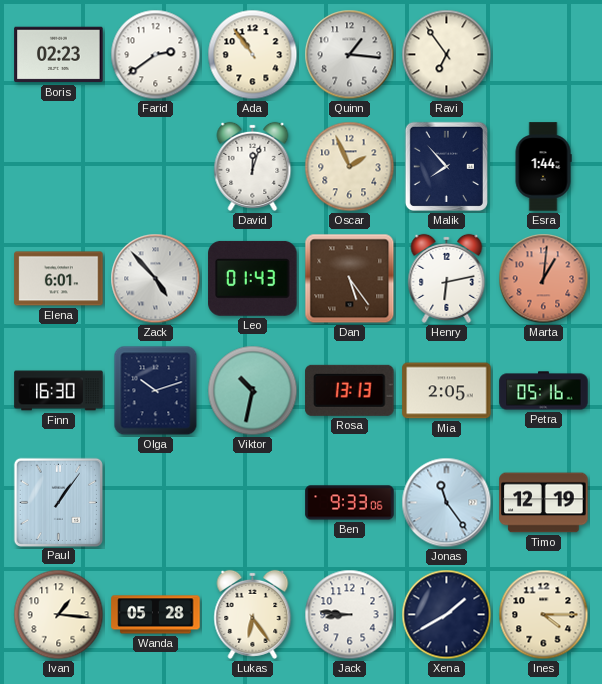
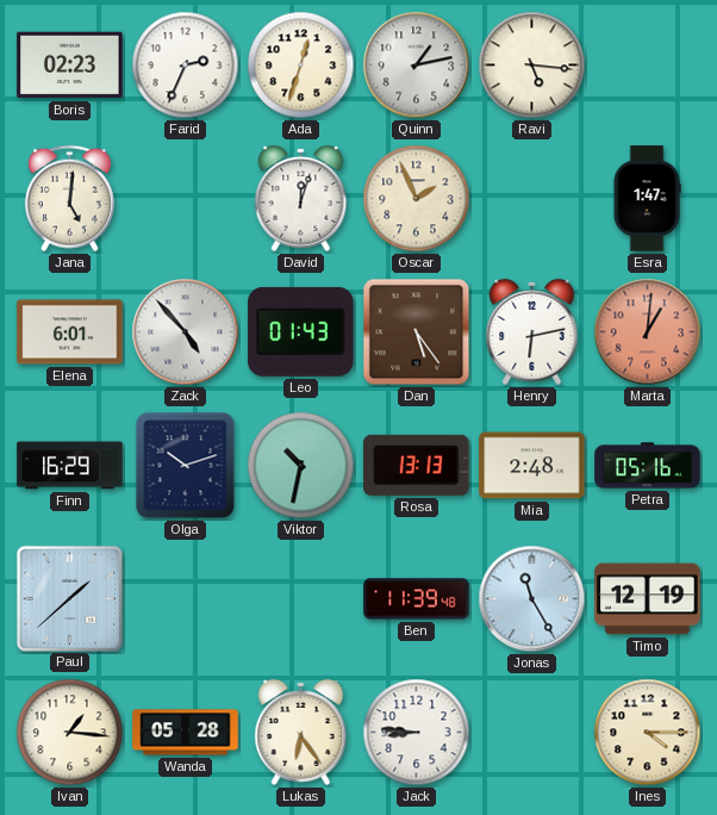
Farid: 2:39 -> 2:34 (186, 66)
Ada: 10:54 -> 12:33 (301, 66)
Quinn: 1:16 -> 1:13 (417, 66)
Ravi: 6:54 -> 5:16 (532, 66)
Jana: none -> 5:01 (69, 199)
Malik: 7:53 -> none (446, 166)
Esra: 1:44 -> 1:47 (647, 199)
Finn: 16:30 -> 16:29 (70, 466)
Mia: 2:05 -> 2:48 (532, 466)
Paul: 1:06 -> 1:38 (69, 598)
Ben: 9:33 -> 11:39 (417, 599)
Jonas: 11:24 -> 11:25 (532, 599)
Xena: 1:40 -> none (447, 615)
